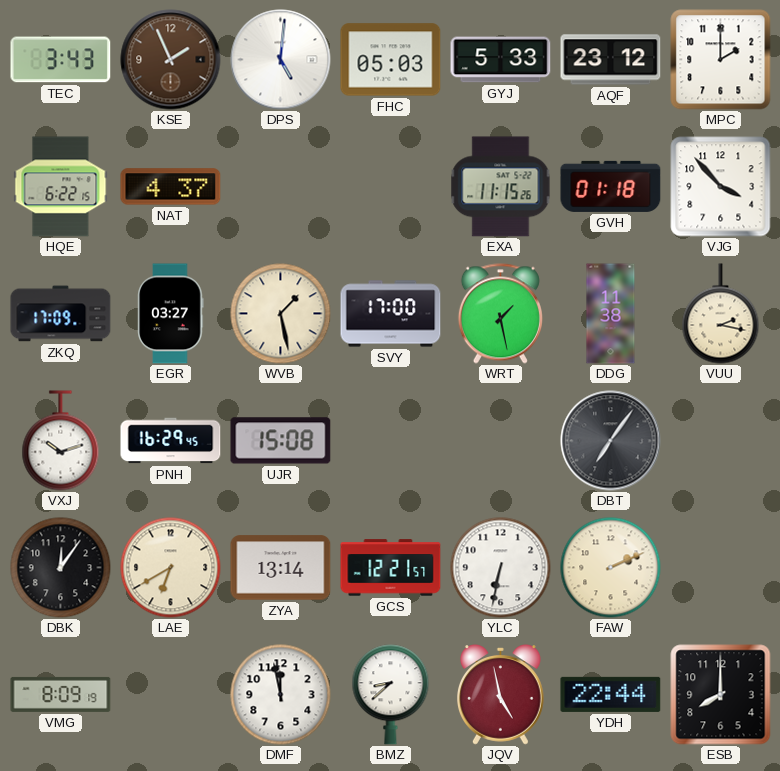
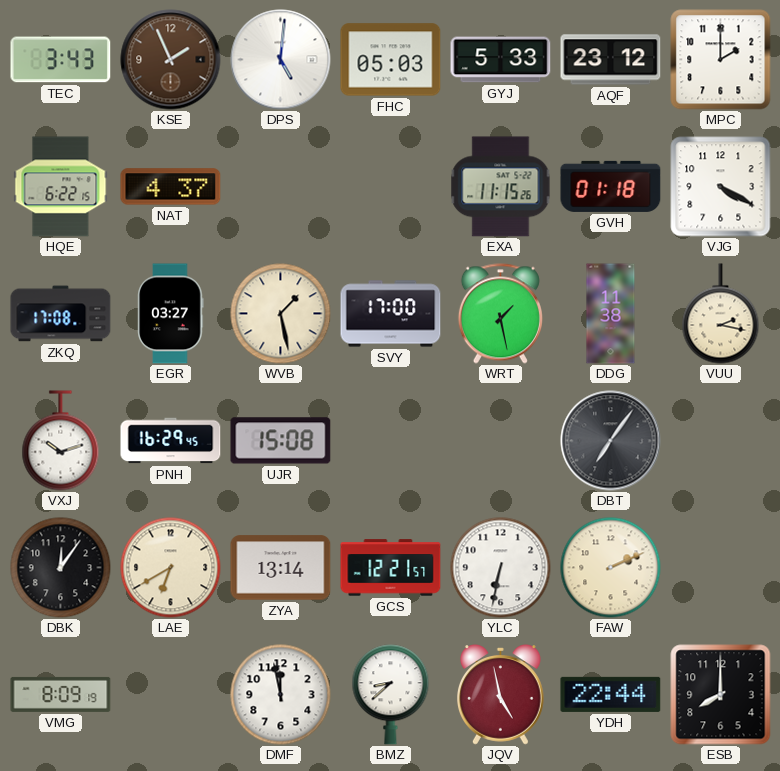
VJG: 3:53 -> 4:20 (721, 187)
ZKQ: 17:09 -> 17:08 (61, 314)
